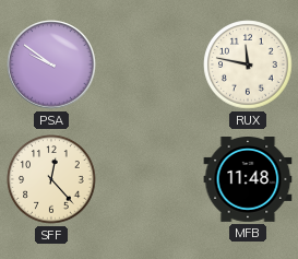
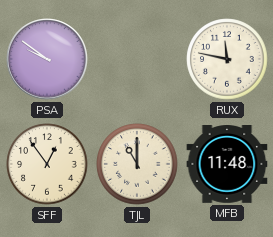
SFF: 12:23 -> 12:54 (47, 164)
TJL: none -> 11:00 (137, 164)
